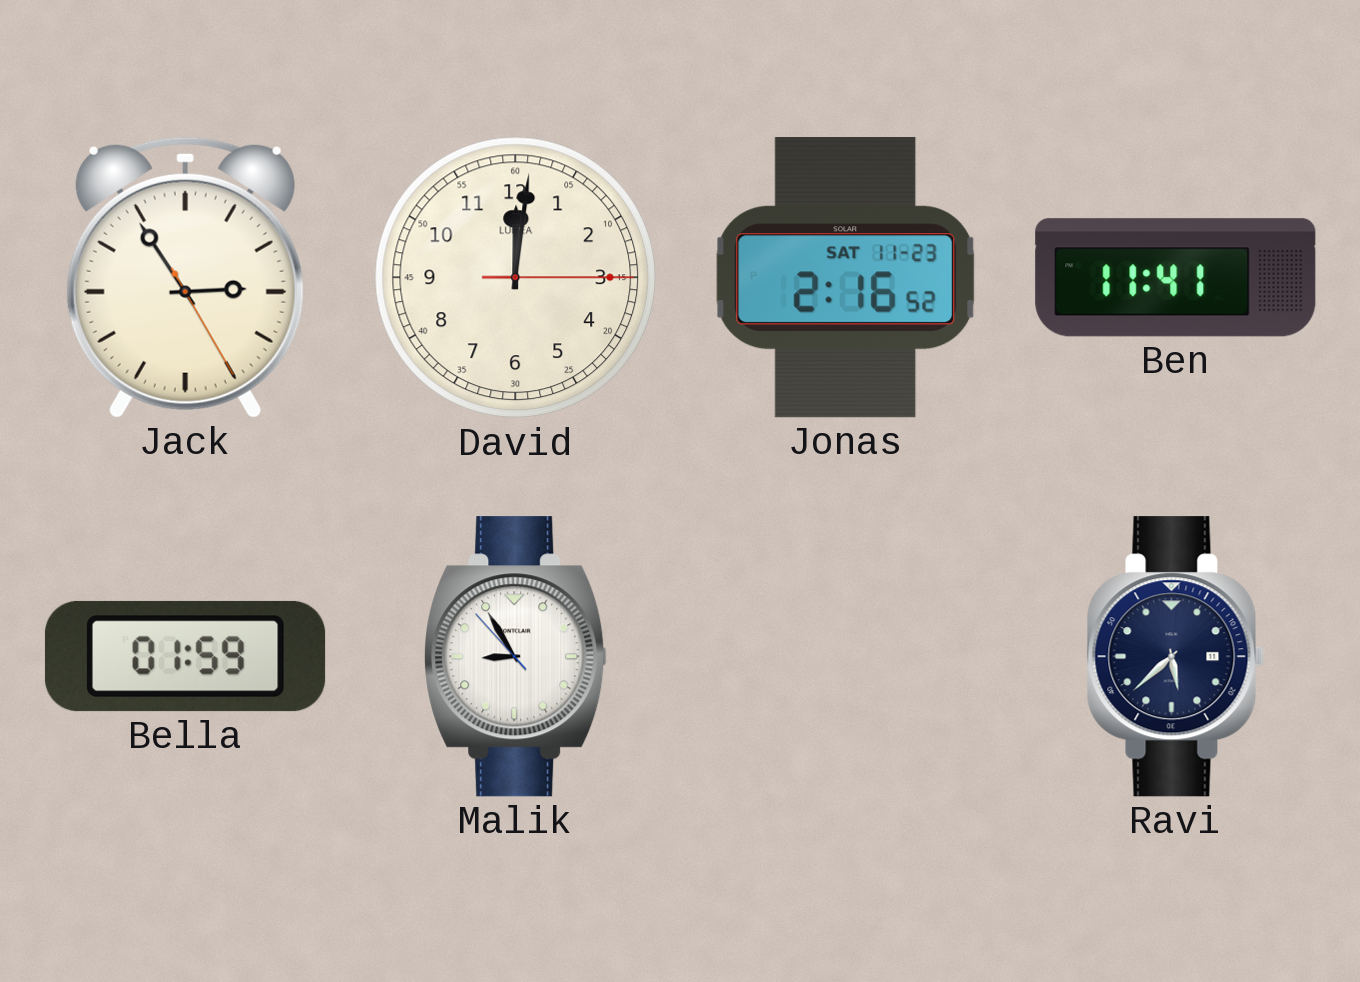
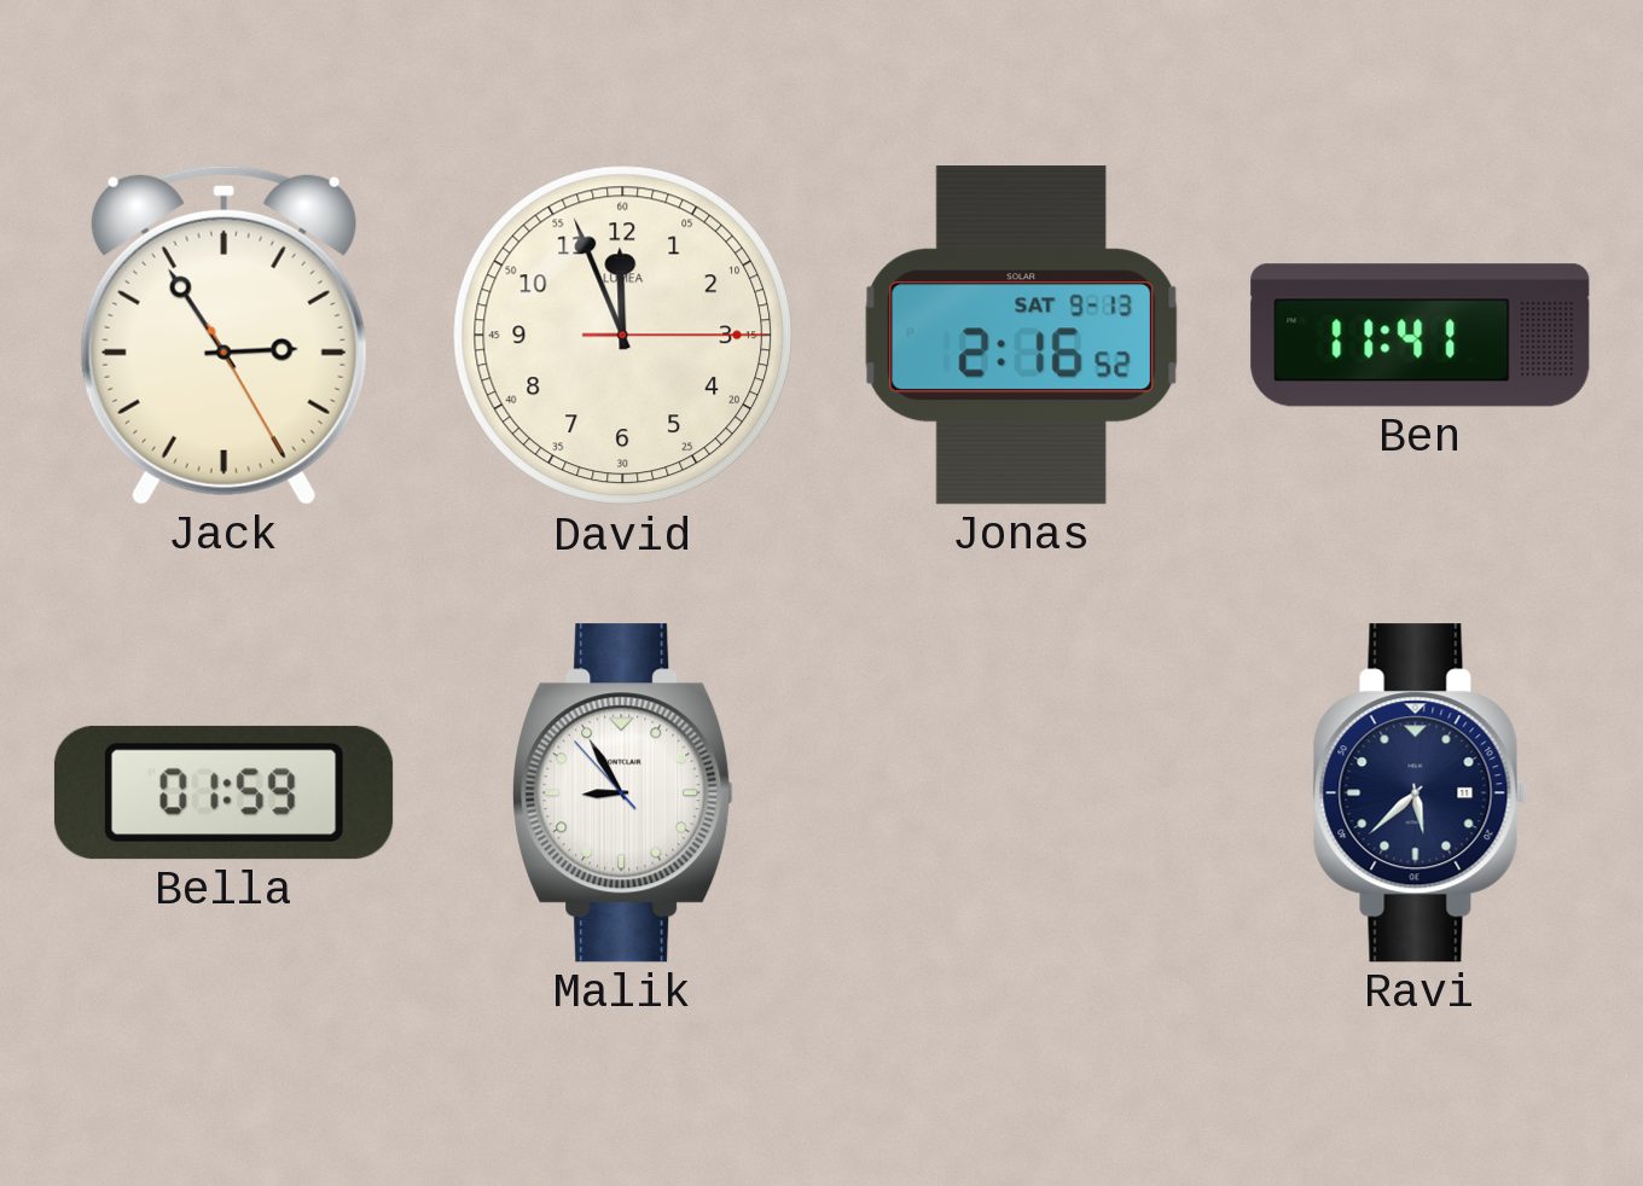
David: 12:01 -> 11:56 (623, 336)
Jonas date: SAT 11-23 -> SAT 9-13 (1022, 336)
